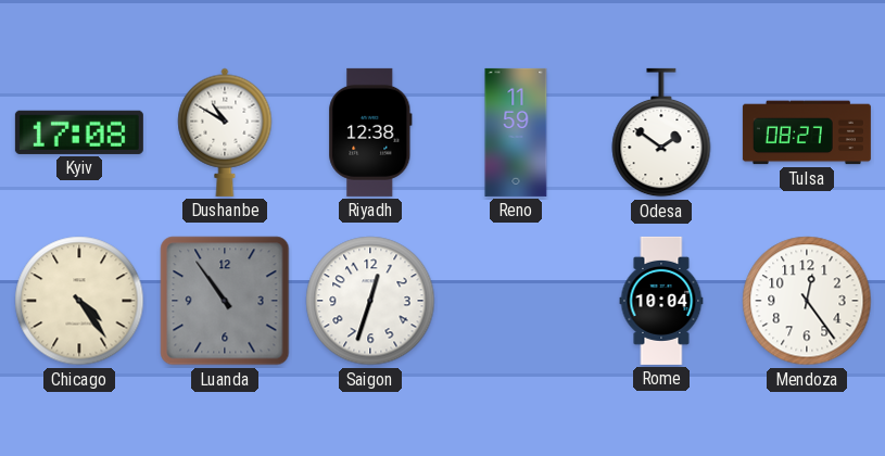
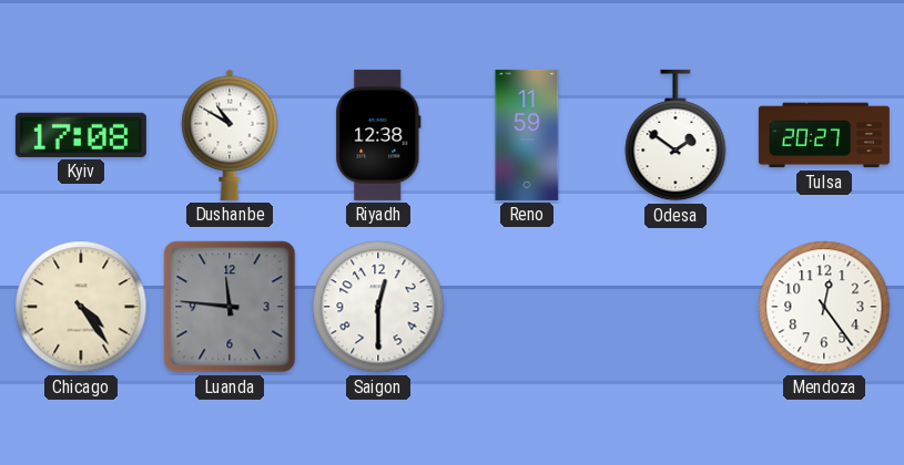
Tulsa: 08:27 -> 20:27 (824, 135)
Luanda: 10:54 -> 11:46 (230, 307)
Saigon: 12:33 -> 12:30 (378, 307)
Rome: 10:04 -> none (661, 301)
